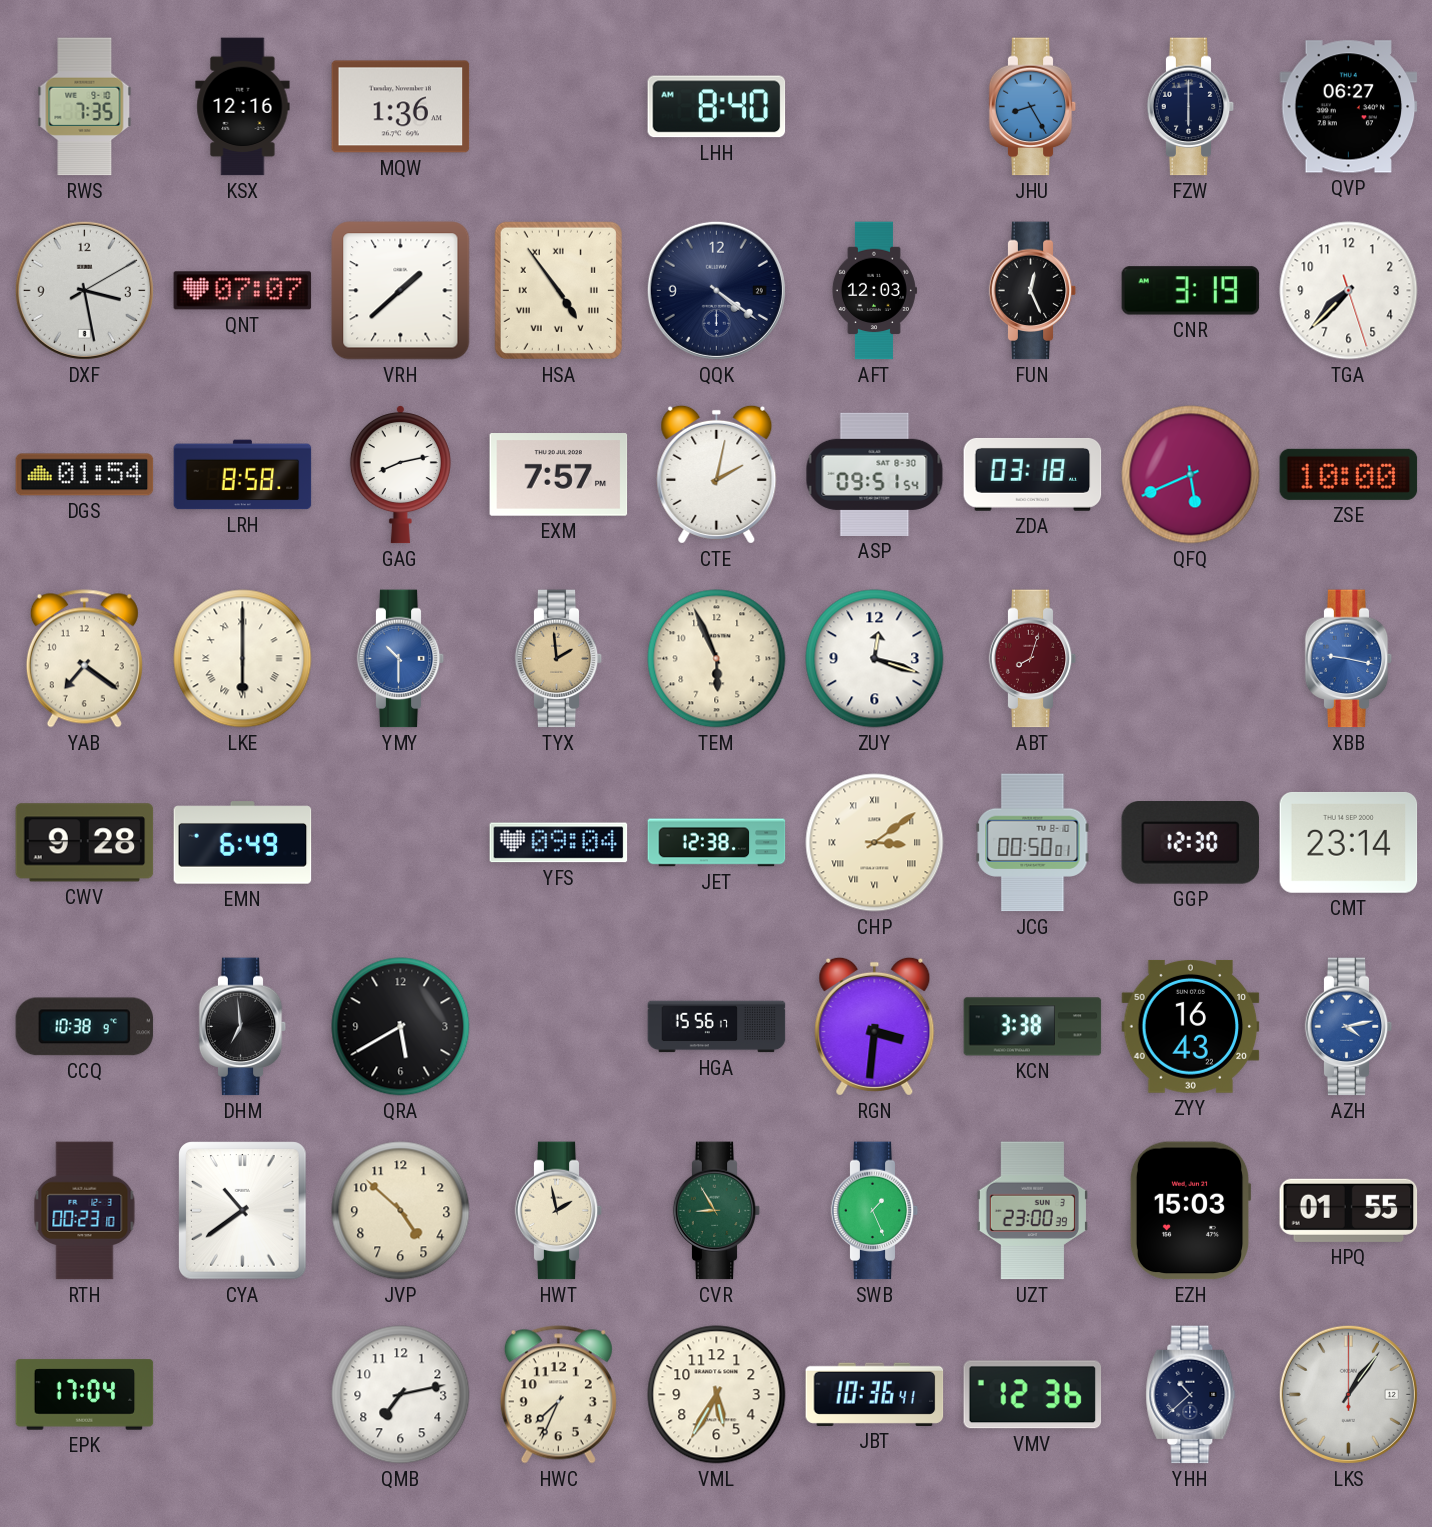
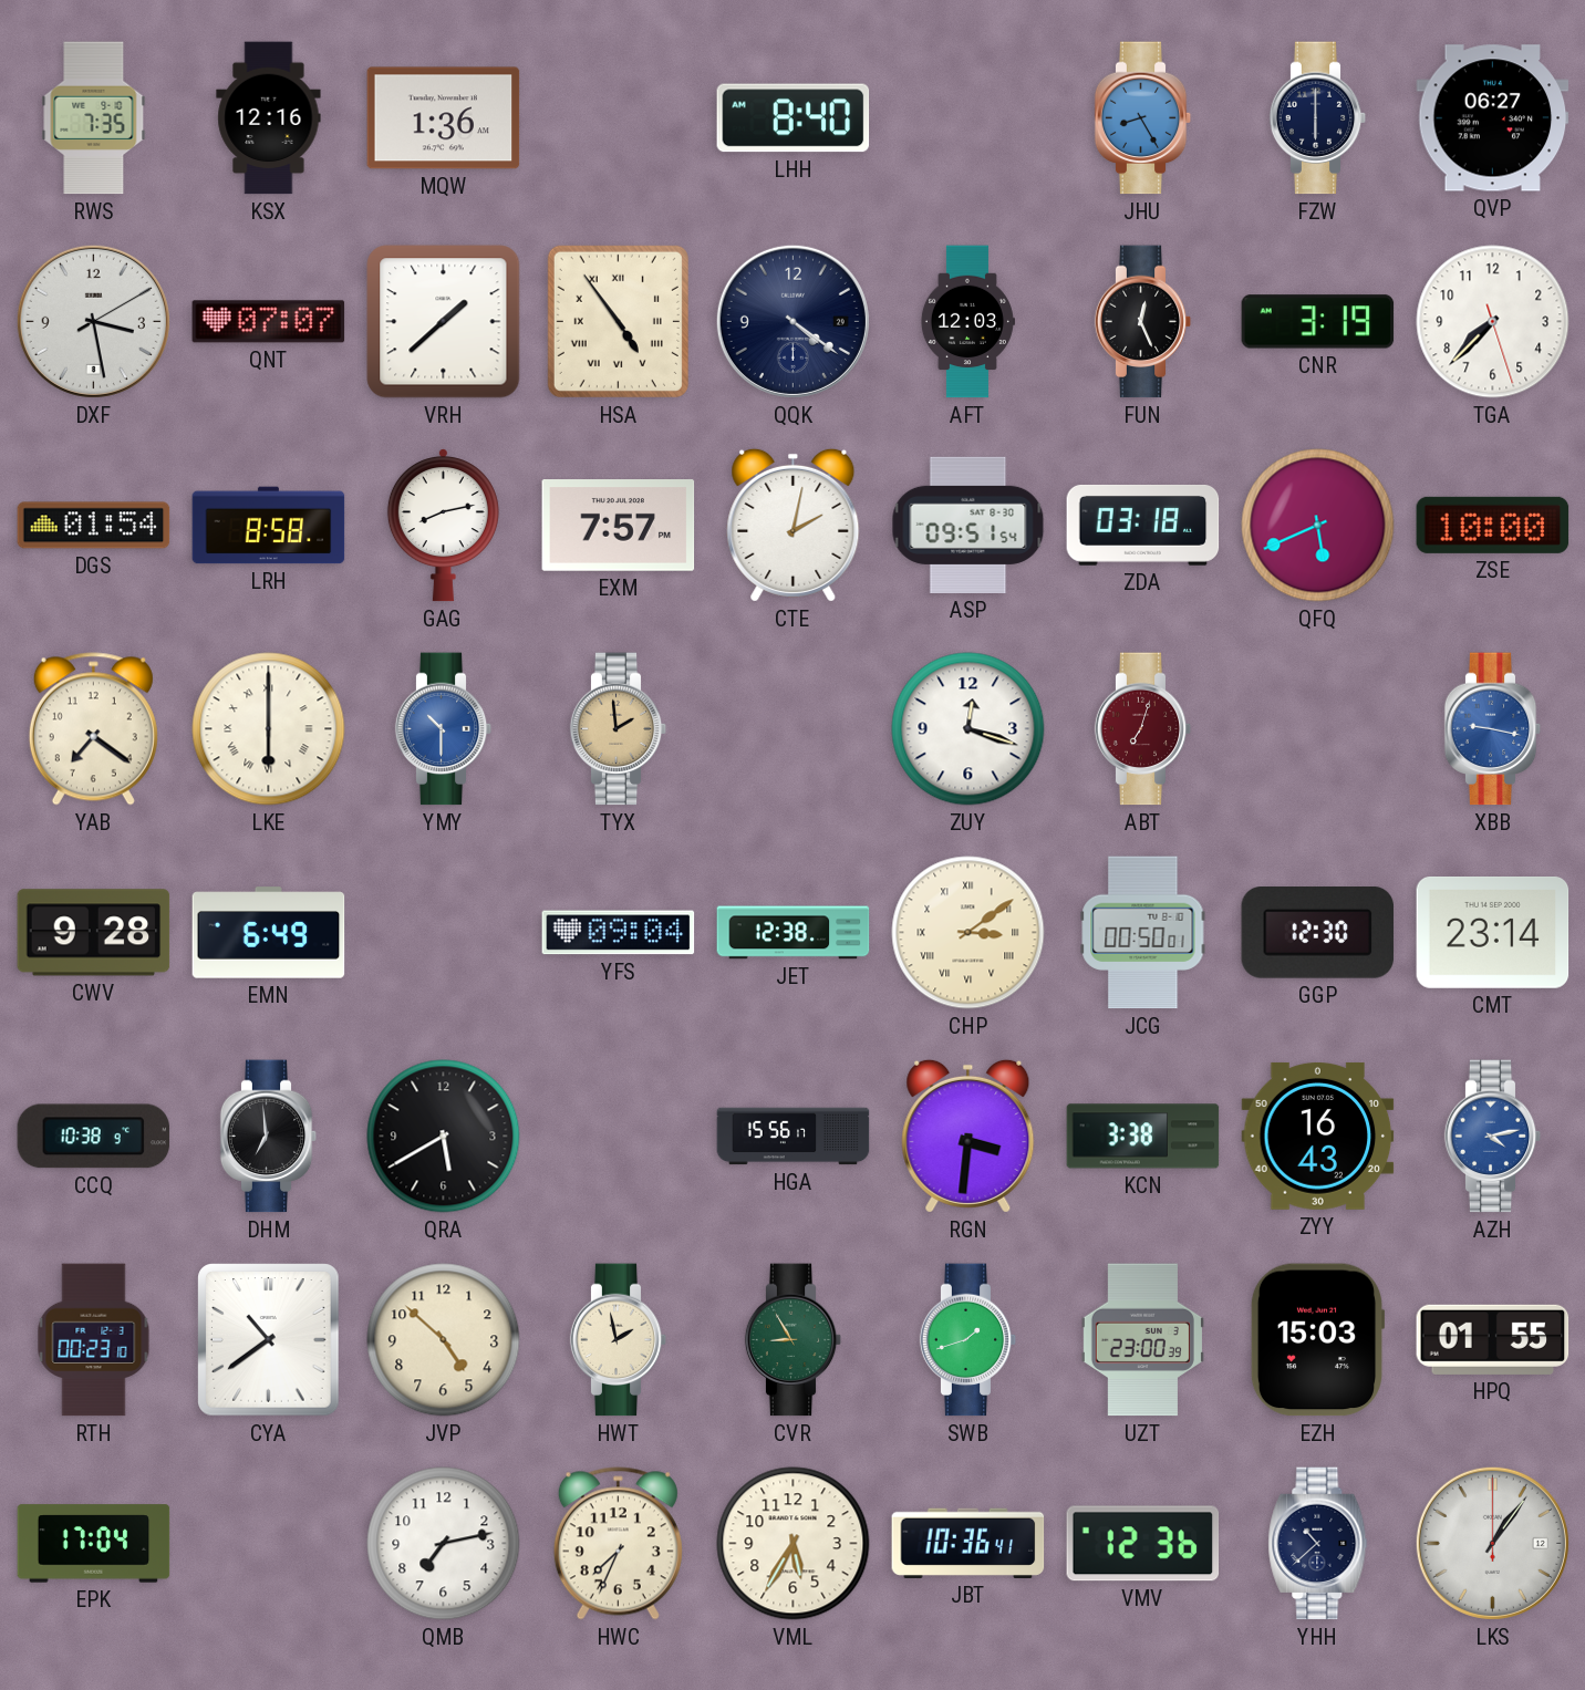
TEM: 5:56 -> none (717, 659)
ABT: 8:03 -> 7:03 (1143, 729)
SWB: 1:26 -> 1:42 (968, 1340)
